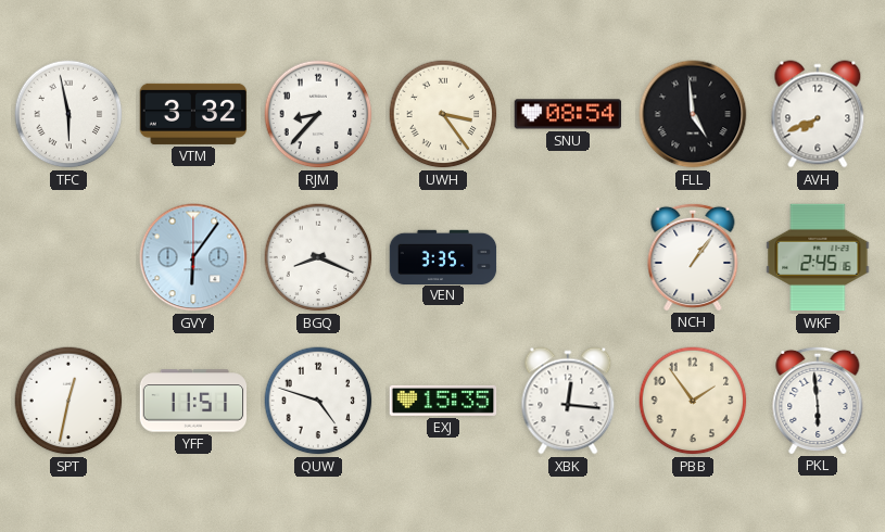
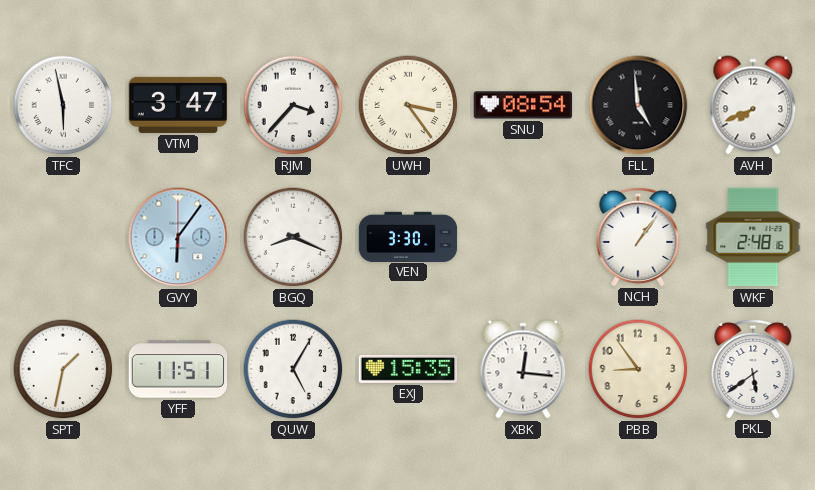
VTM: 3:32 -> 3:47 (178, 105)
RJM: 8:37 -> 3:37 (293, 105)
VEN: 3:35 -> 3:30 (408, 236)
WKF: 2:45 -> 2:48 (753, 237)
SPT: 12:32 -> 1:32 (63, 369)
QUW: 4:48 -> 5:05 (293, 369)
PBB: 1:54 -> 8:54 (638, 369)
PKL: 5:59 -> 5:39 (753, 368)
